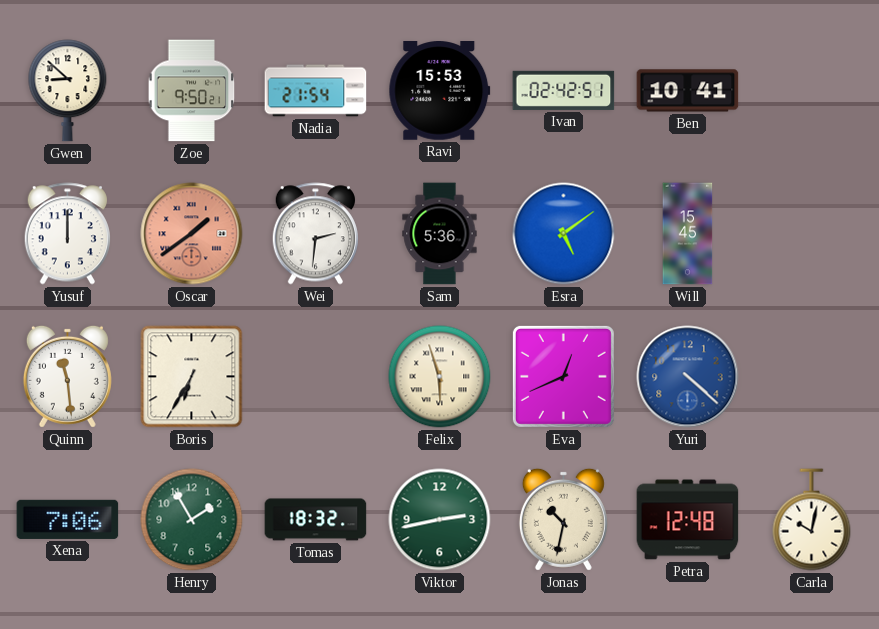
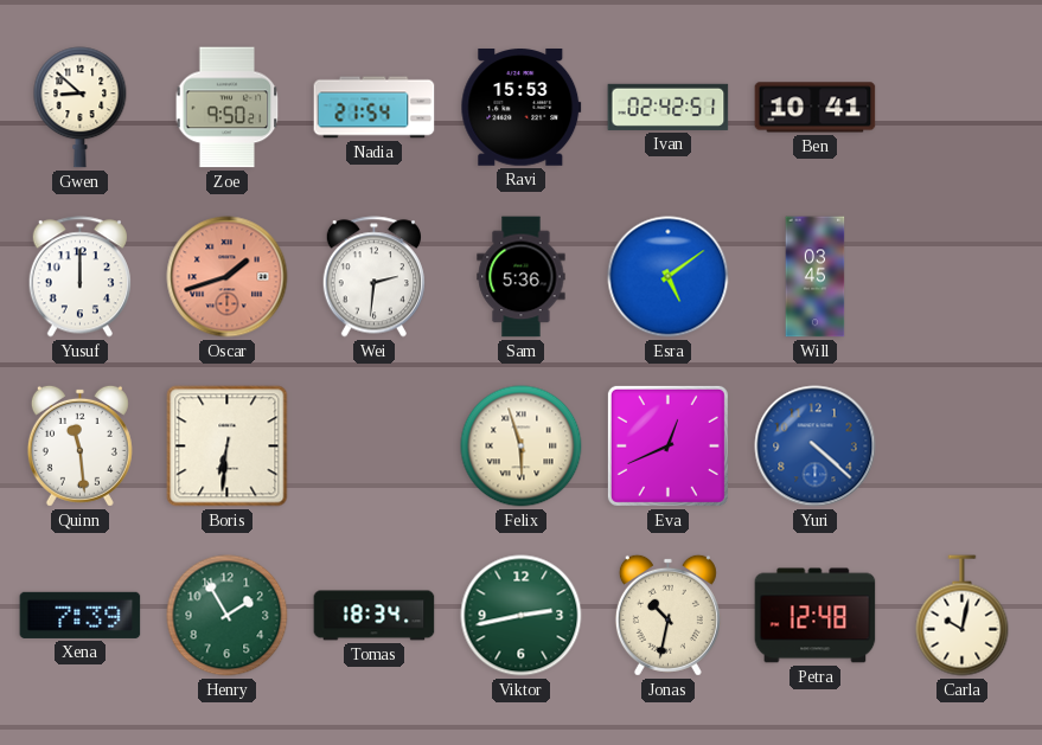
Oscar: 1:39 -> 1:42 (228, 277)
Will: 15:45 -> 03:45 (816, 277)
Boris: 6:35 -> 6:31 (228, 447)
Xena: 7:06 -> 7:39 (81, 615)
Tomas: 18:32 -> 18:34 (375, 616)
